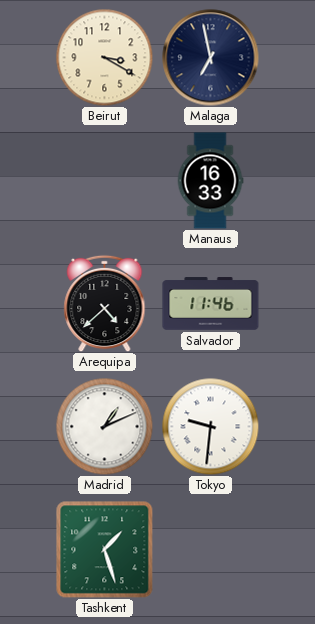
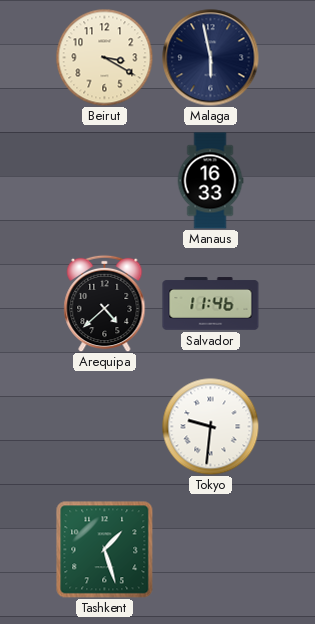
Malaga: 6:58 -> 5:58 (211, 58)
Madrid: 1:11 -> none (104, 426)
